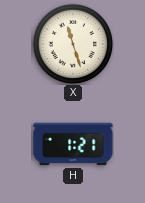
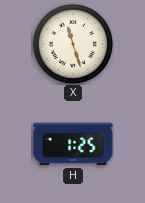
H: 1:21 -> 1:25 (73, 144)
